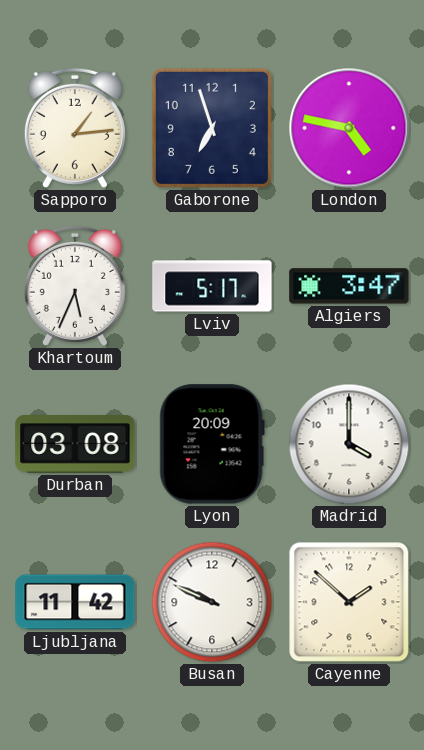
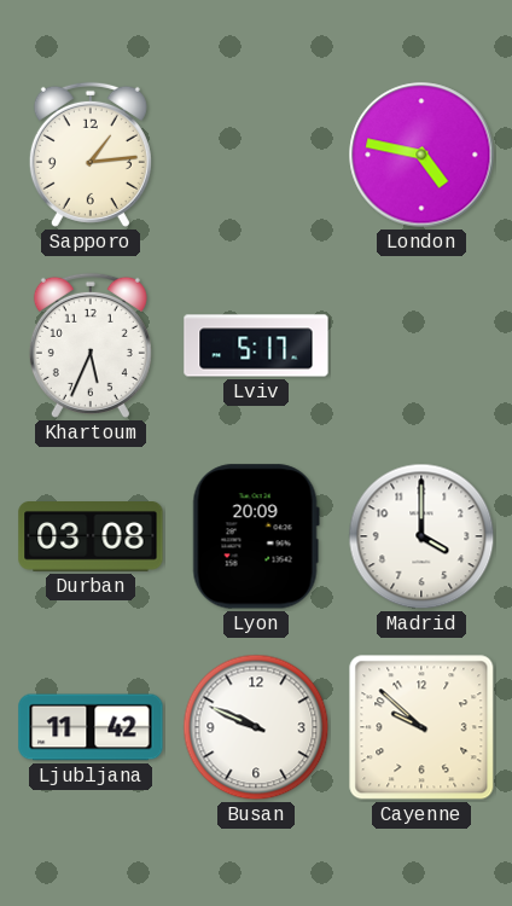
Gaborone: 6:57 -> none (212, 128)
Algiers: 3:47 -> none (349, 286)
Cayenne: 1:52 -> 9:52 (421, 727)
